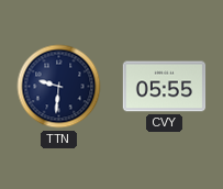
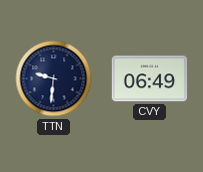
CVY: 05:55 -> 06:49 (150, 79)
